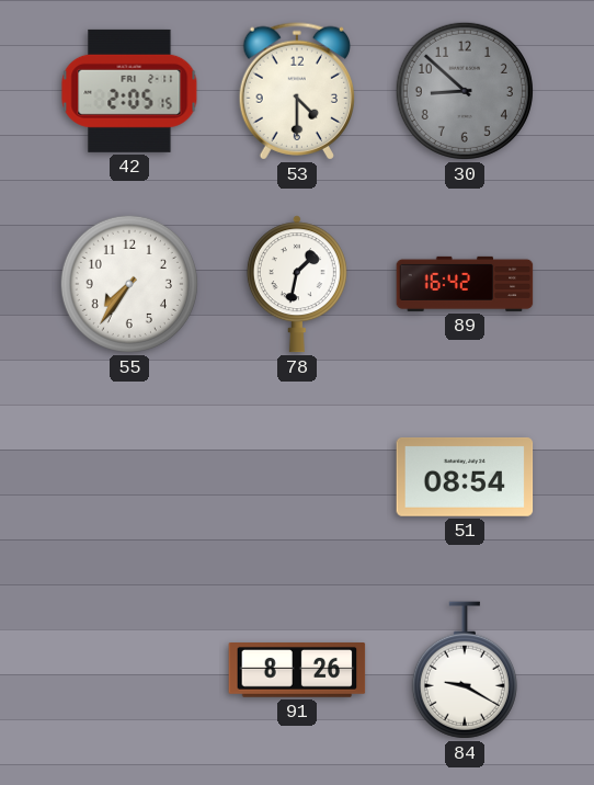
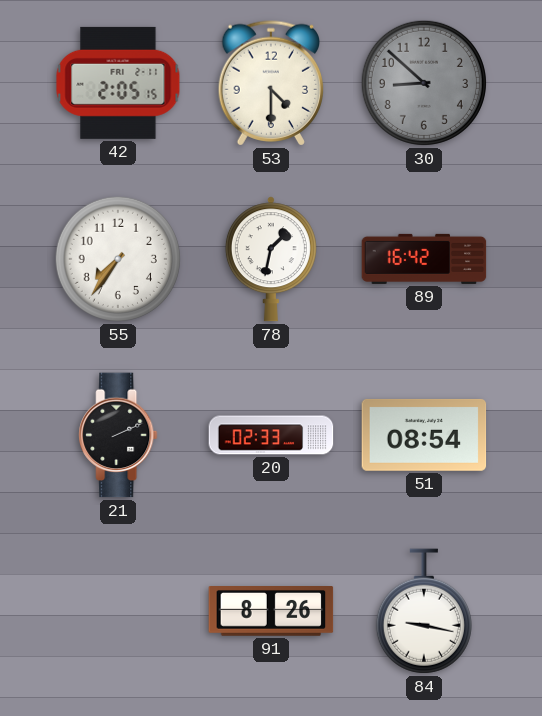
21: none -> 2:11 (118, 435)
20: none -> 02:33 (271, 435)
84: 9:20 -> 9:17 (424, 611)
